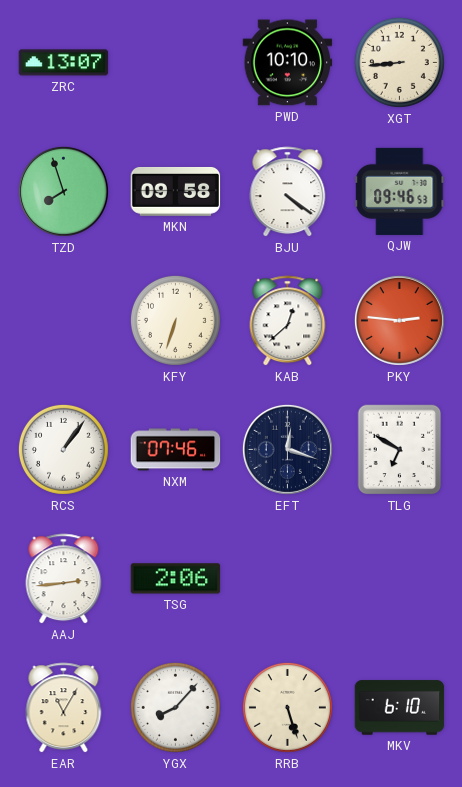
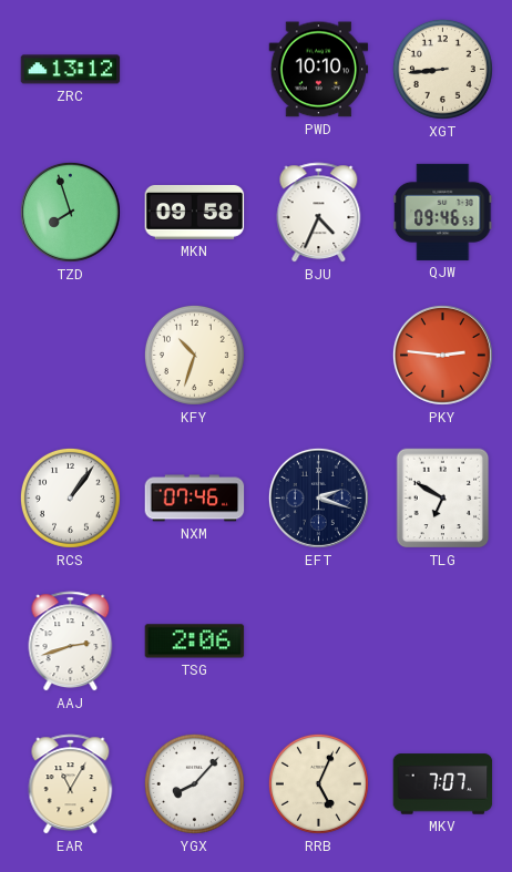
ZRC: 13:07 -> 13:12 (71, 70)
BJU: 4:21 -> 4:34 (319, 213)
KFY: 6:33 -> 10:33 (194, 355)
KAB: 12:38 -> none (288, 321)
EFT: 12:18 -> 2:18 (318, 497)
AAJ: 2:44 -> 2:42 (71, 642)
RRB: 5:27 -> 5:04 (318, 783)
MKV: 6:10 -> 7:07 (443, 784)
